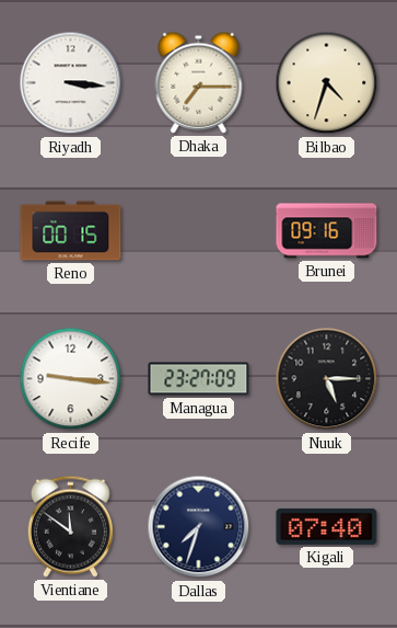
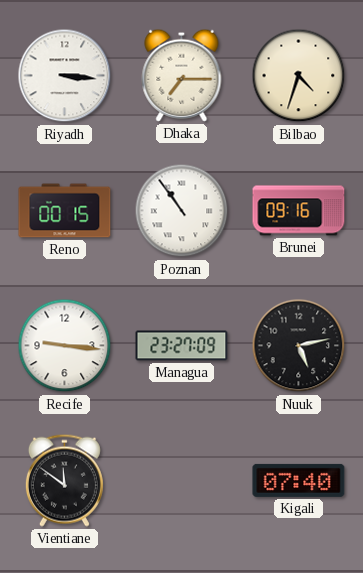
Poznan: none -> 10:54 (182, 211)
Nuuk: 5:15 -> 5:13 (299, 346)
Dallas: 7:33 -> none (199, 527)
